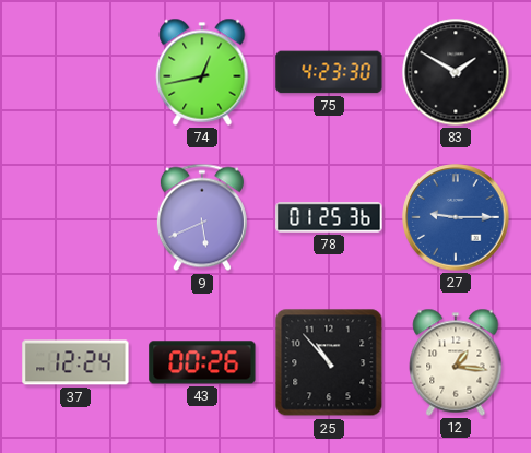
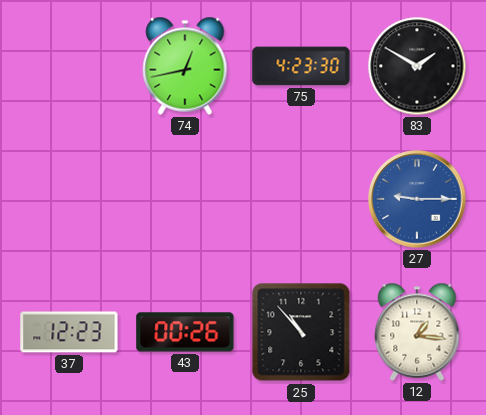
9: 5:41 -> none (202, 217)
78: 01:25 -> none (329, 217)
37: 12:24 -> 12:23 (69, 332)
